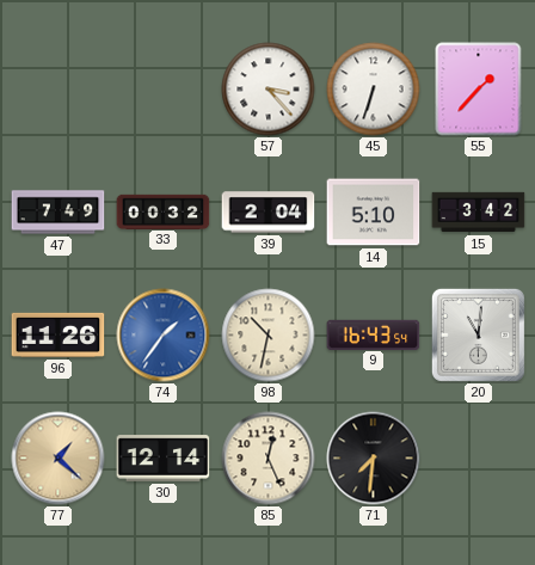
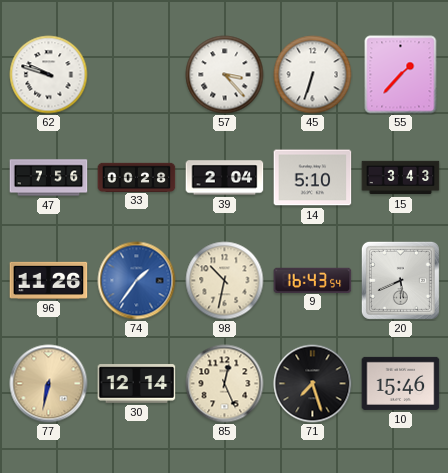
62: none -> 9:48 (49, 75)
47: 7:49 -> 7:56 (49, 178)
33: 00:32 -> 00:28 (137, 177)
15: 3:42 -> 3:43 (401, 178)
20: 11:01 -> 5:41 (400, 280)
77: 1:22 -> 6:32 (49, 384)
71: 7:31 -> 7:27 (313, 384)
10: none -> 15:46 (401, 383)
